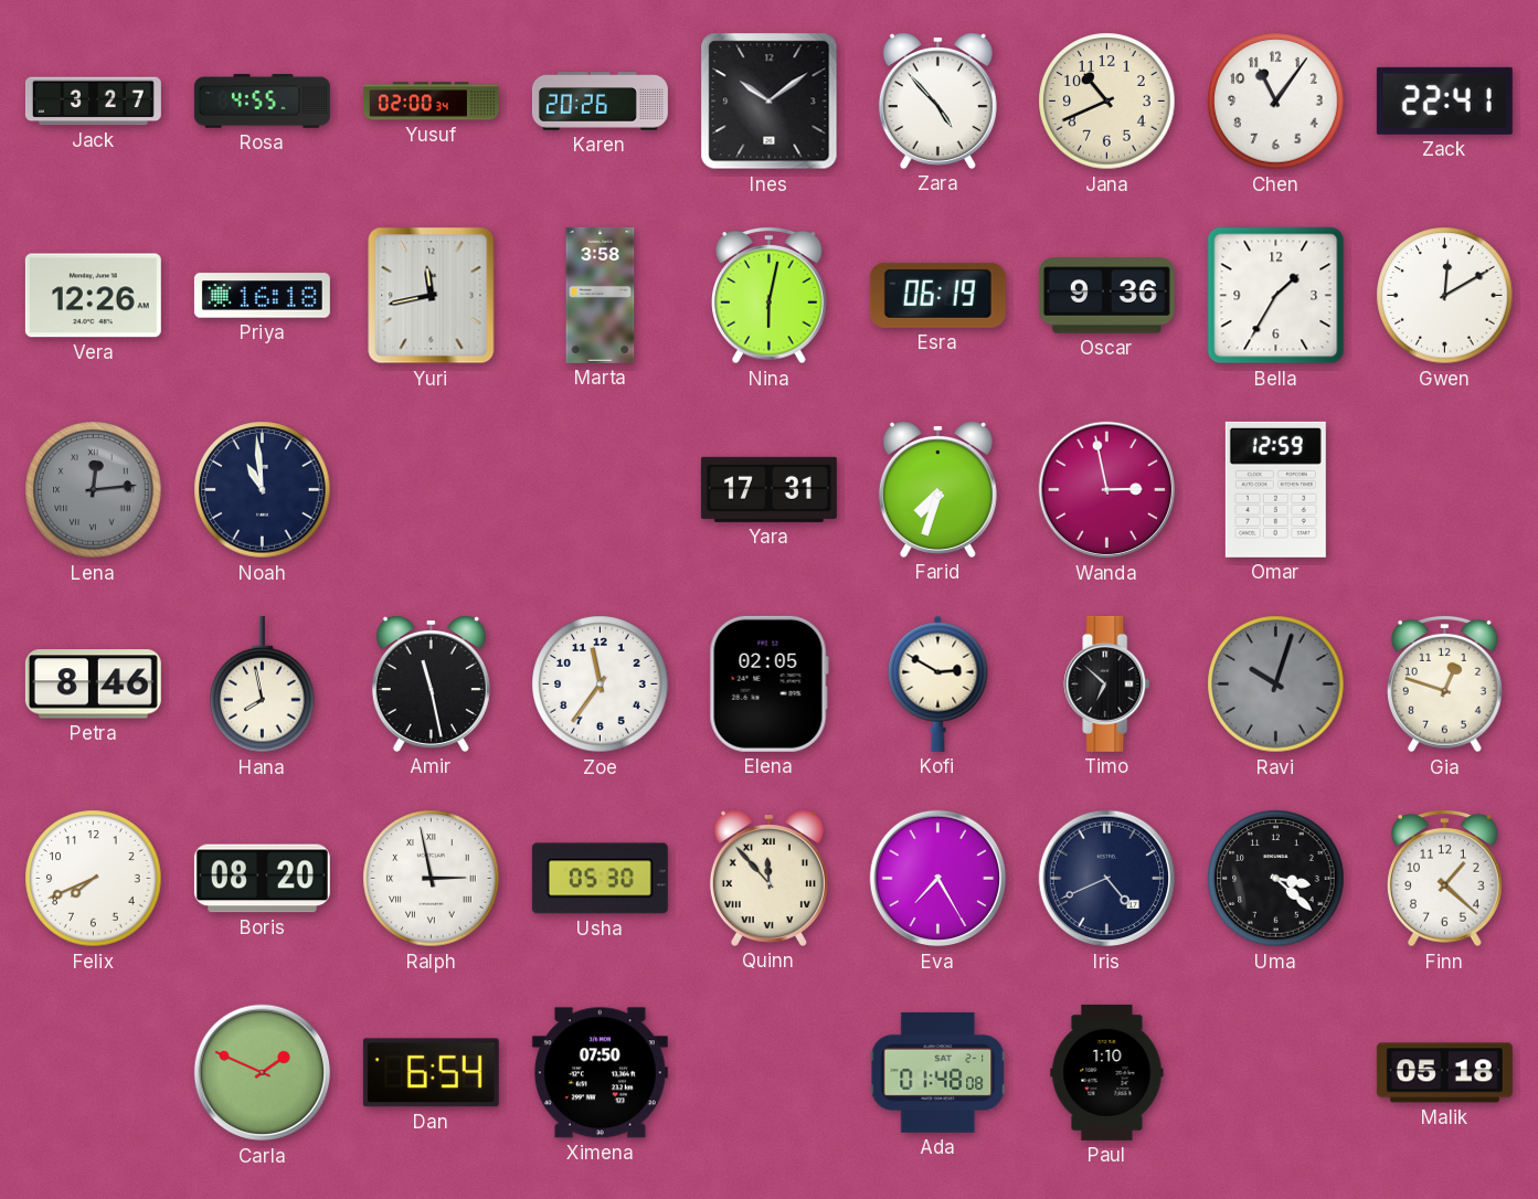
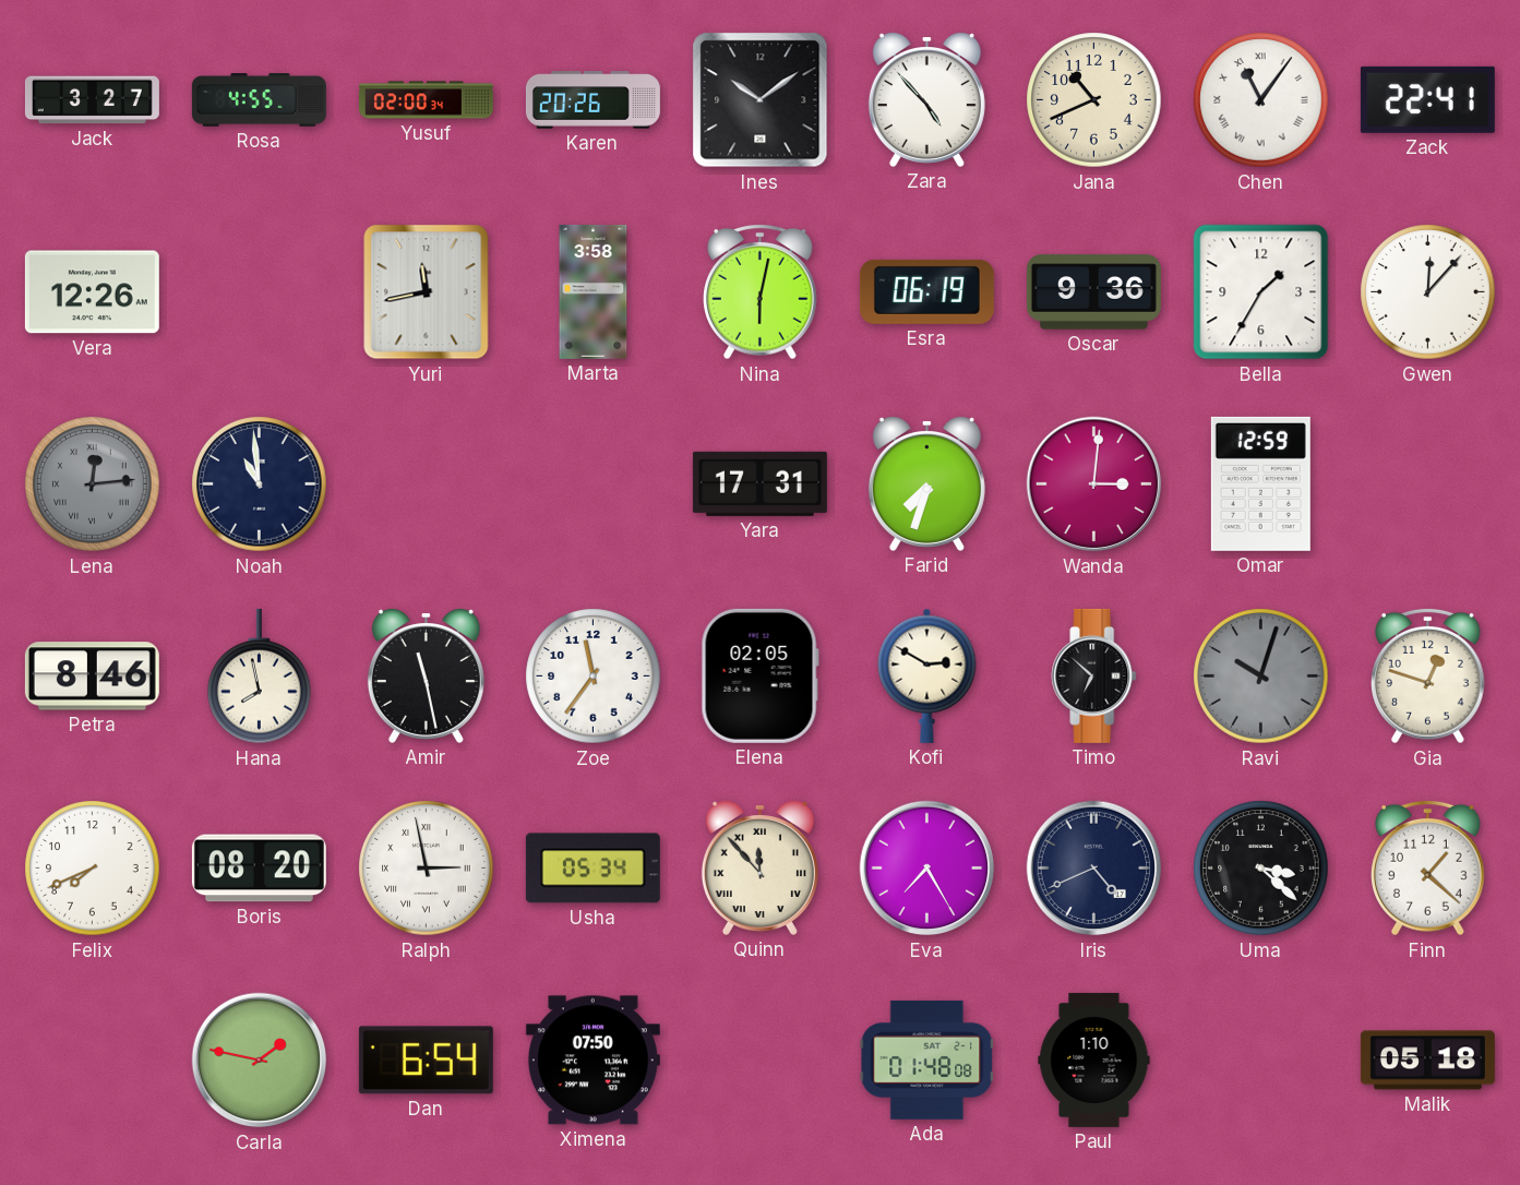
Chen numerals: Arabic -> Roman (1261, 100)
Priya: 16:18 -> none (262, 296)
Gwen: 12:10 -> 12:07 (1428, 292)
Wanda: 2:58 -> 3:01 (1094, 484)
Usha: 05:30 -> 05:34 (593, 869)
Carla: 1:49 -> 1:47 (260, 1061)
